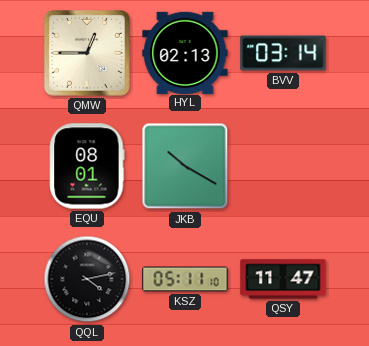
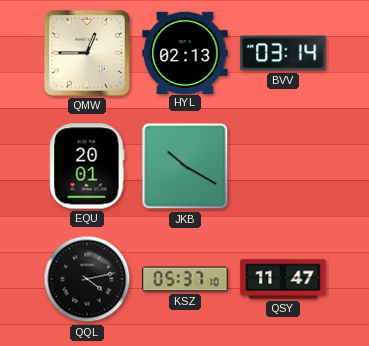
EQU: 08:01 -> 20:01 (87, 166)
KSZ: 05:11 -> 05:37 (185, 279)
